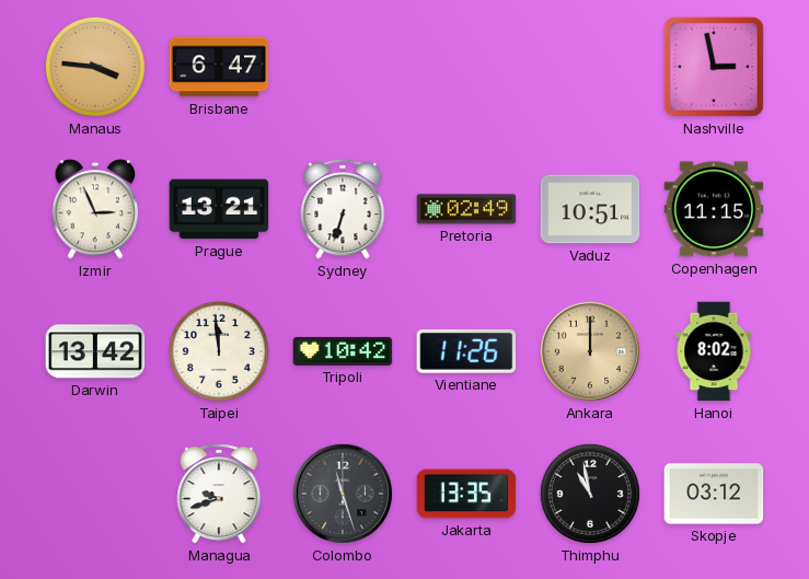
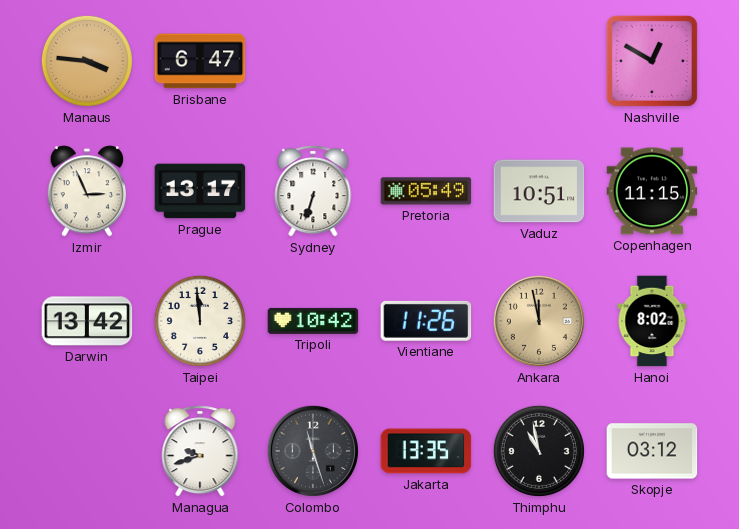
Nashville: 2:58 -> 12:50 (652, 61)
Prague: 13:21 -> 13:17 (200, 191)
Pretoria: 02:49 -> 05:49 (426, 191)
Ankara: 12:00 -> 11:58 (539, 321)
